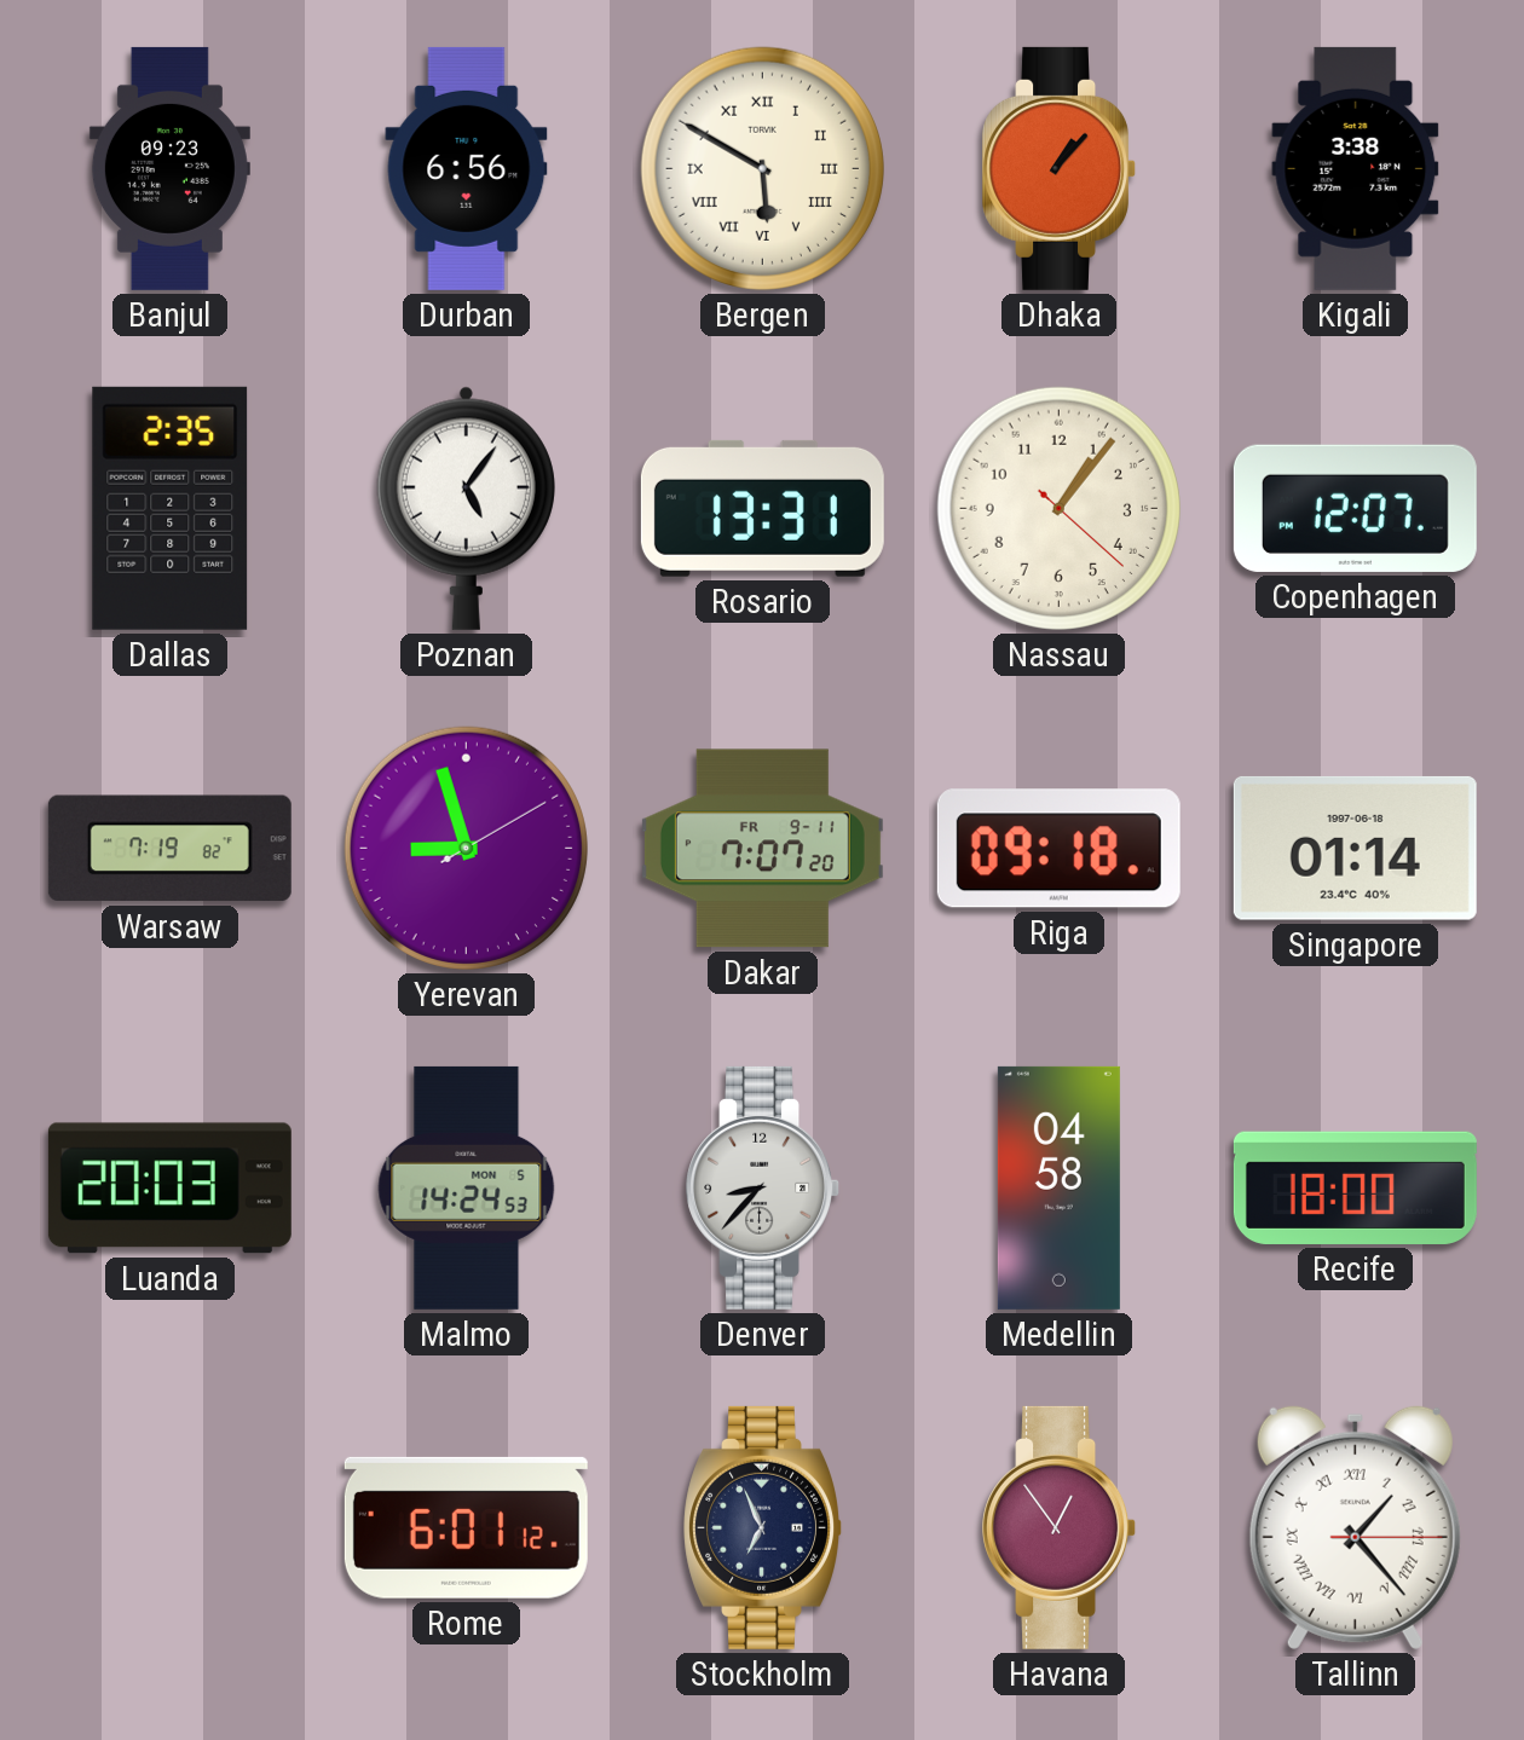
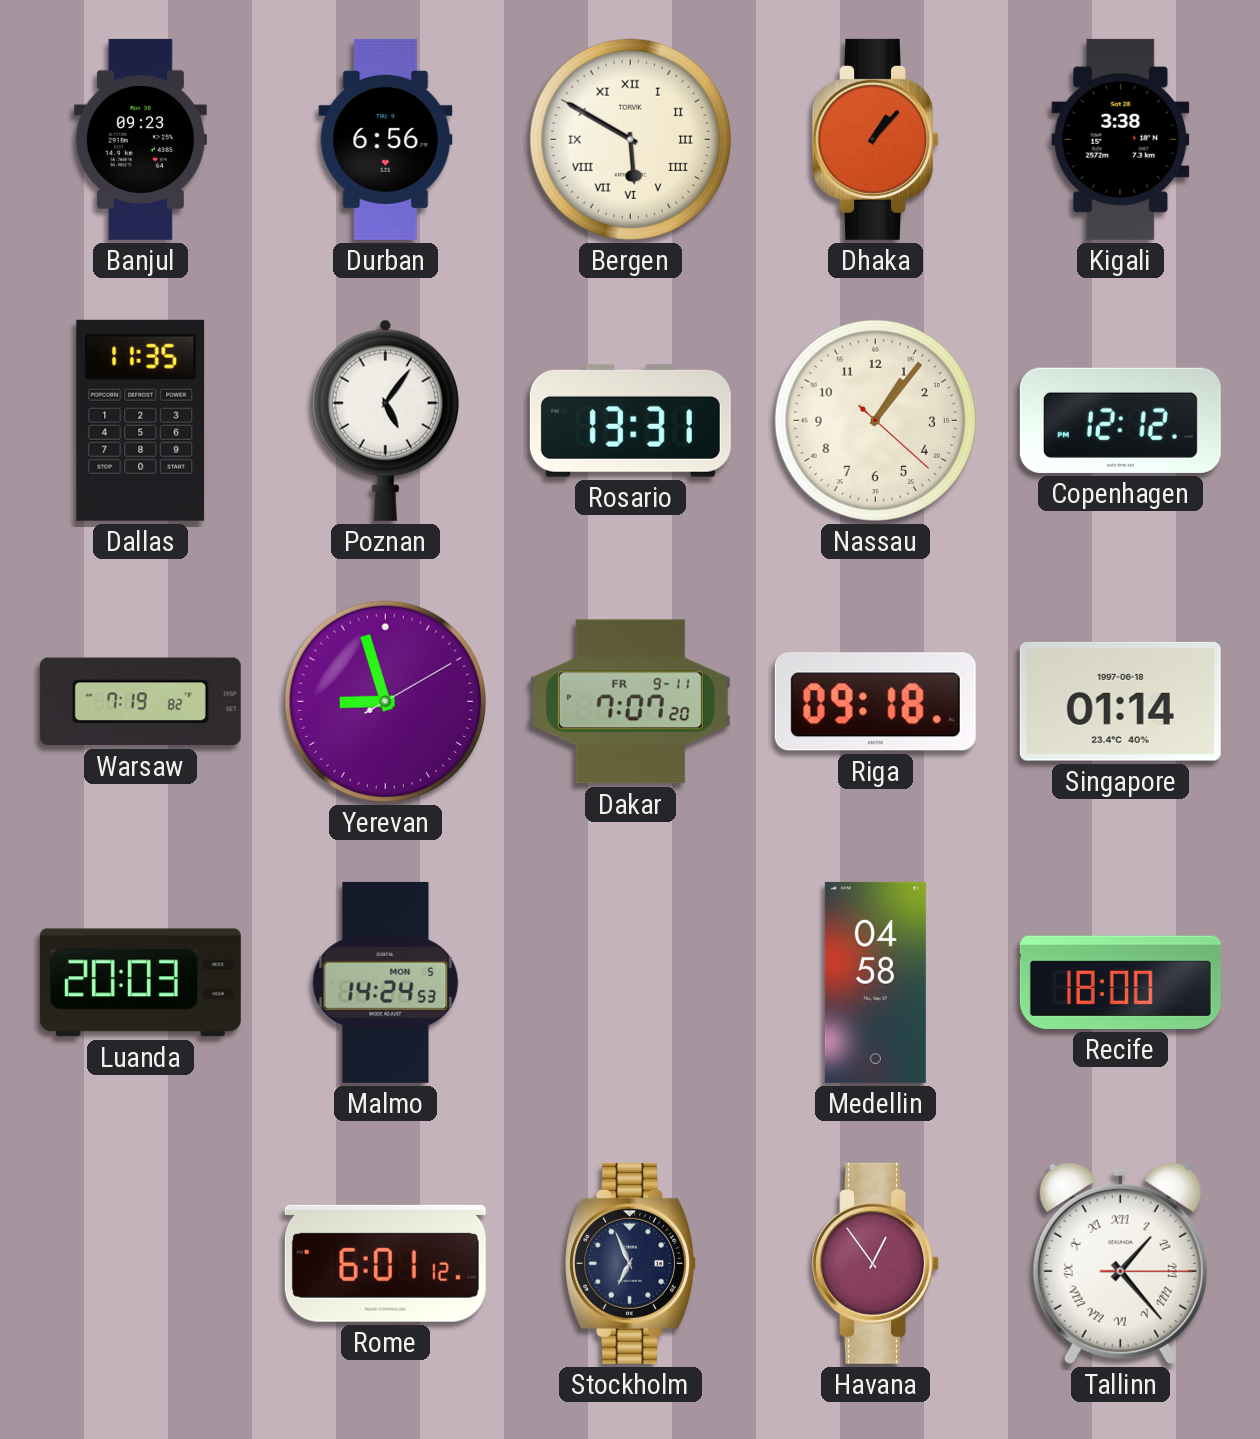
Dallas: 2:35 -> 11:35 (141, 420)
Copenhagen: 12:07 -> 12:12 (1120, 420)
Denver: 8:37 -> none (763, 1187)
